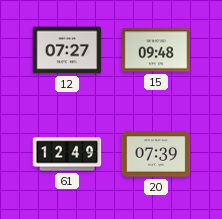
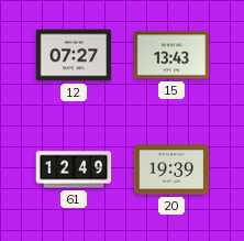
15: 09:48 -> 13:43 (171, 55)
20: 07:39 -> 19:39 (171, 169)
